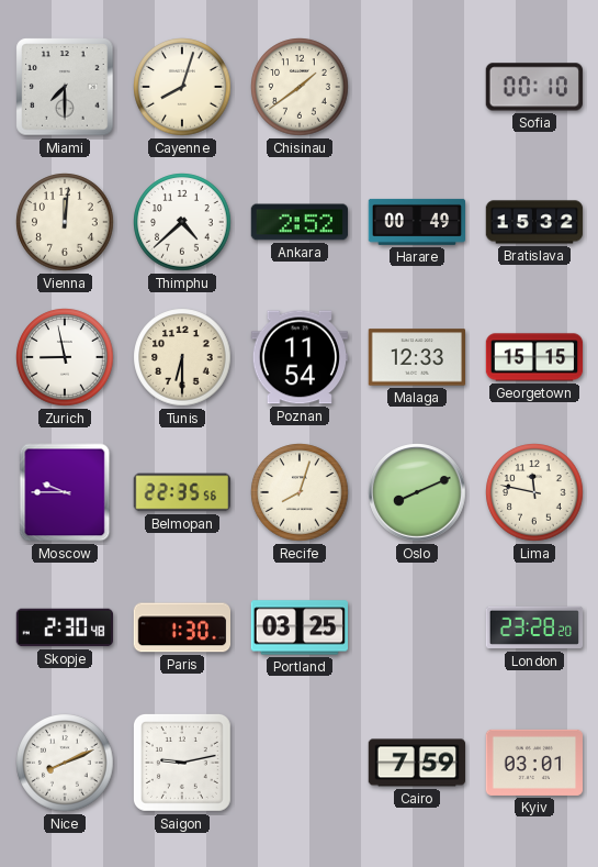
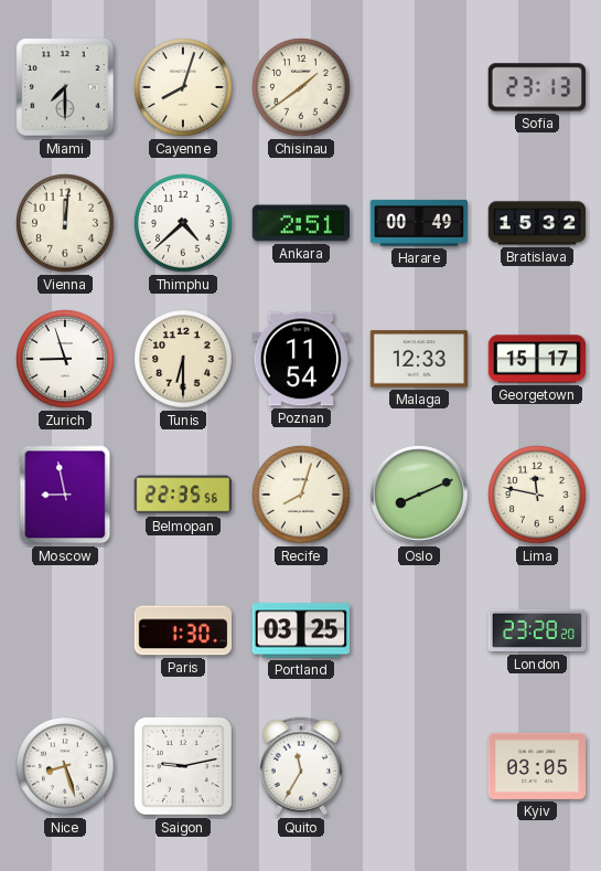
Sofia: 00:10 -> 23:13 (537, 87)
Ankara: 2:52 -> 2:51 (301, 223)
Zurich: 8:58 -> 8:57 (65, 359)
Georgetown: 15:15 -> 15:17 (537, 359)
Moscow: 9:45 -> 8:58 (65, 495)
Skopje: 2:30 -> none (64, 627)
Nice: 8:11 -> 8:27 (65, 766)
Quito: none -> 11:35 (300, 766)
Cairo: 7:59 -> none (416, 763)
Kyiv: 03:01 -> 03:05 (537, 766)
